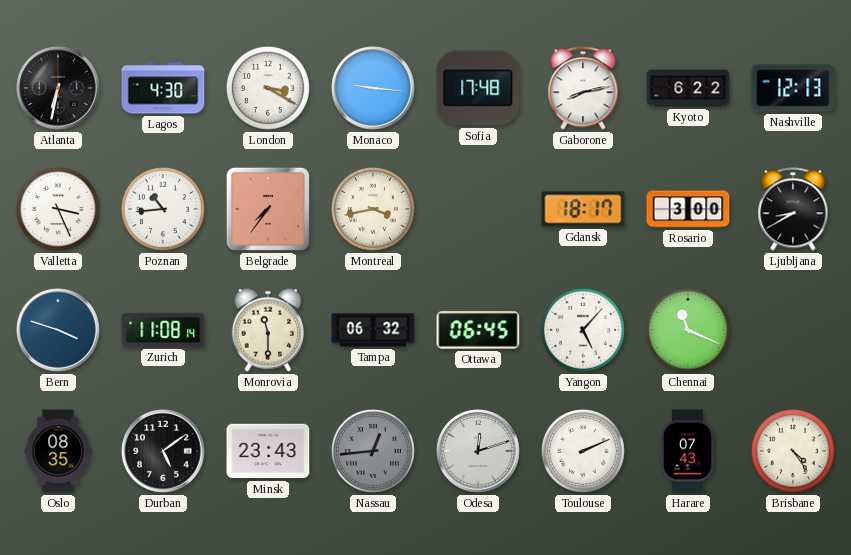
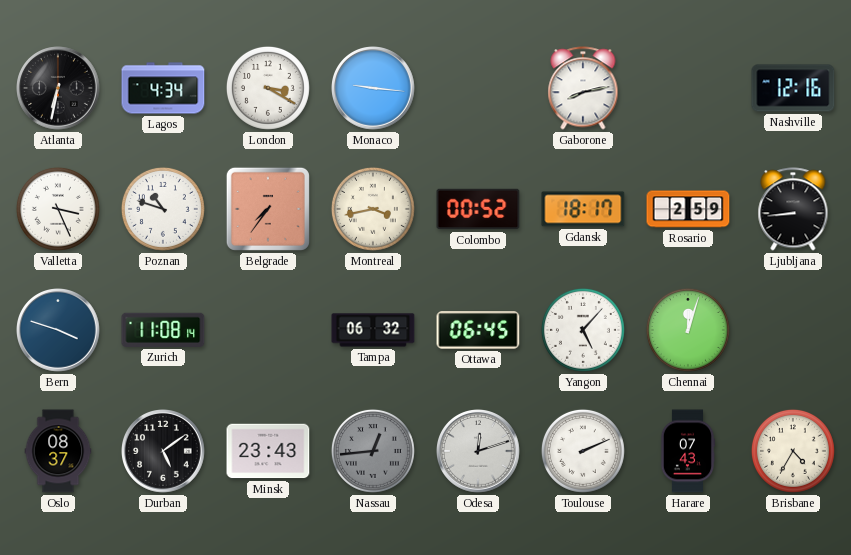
Lagos: 4:30 -> 4:34 (163, 88)
Sofia: 17:48 -> none (478, 88)
Kyoto: 6:22 -> none (688, 88)
Nashville: 12:13 -> 12:16 (793, 88)
Poznan: 10:44 -> 10:48 (163, 209)
Colombo: none -> 00:52 (478, 209)
Rosario: 3:00 -> 2:59 (688, 209)
Ljubljana: 8:40 -> 8:44 (793, 209)
Monrovia: 11:30 -> none (268, 330)
Chennai: 11:19 -> 12:03 (688, 330)
Oslo: 08:35 -> 08:37 (58, 451)
Brisbane: 4:24 -> 4:35 (793, 451)
